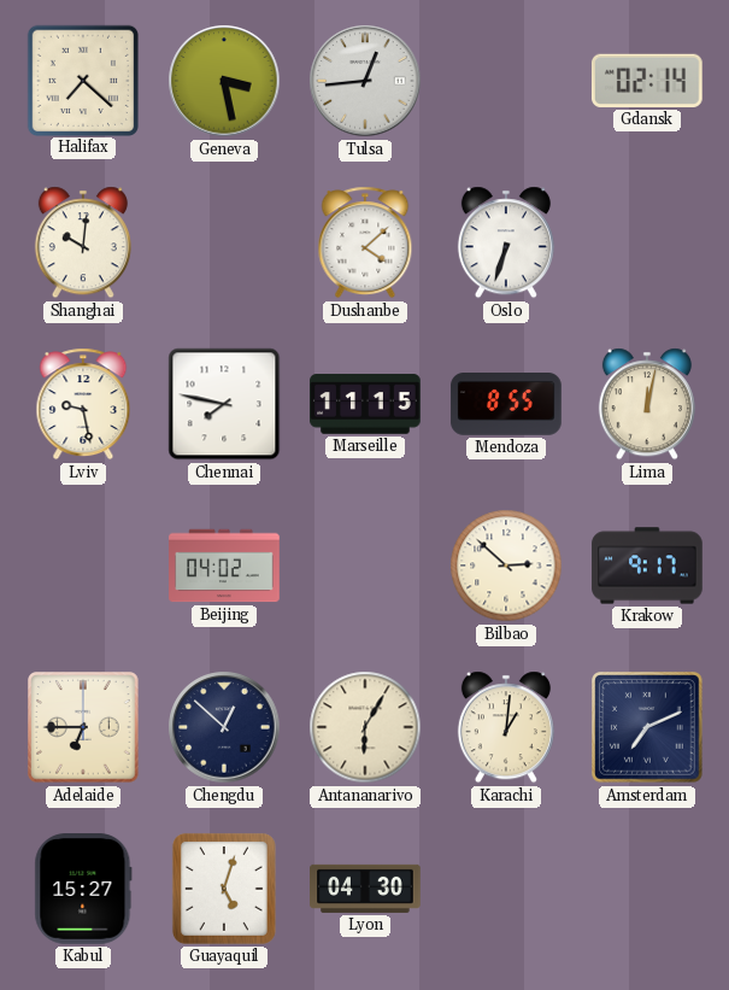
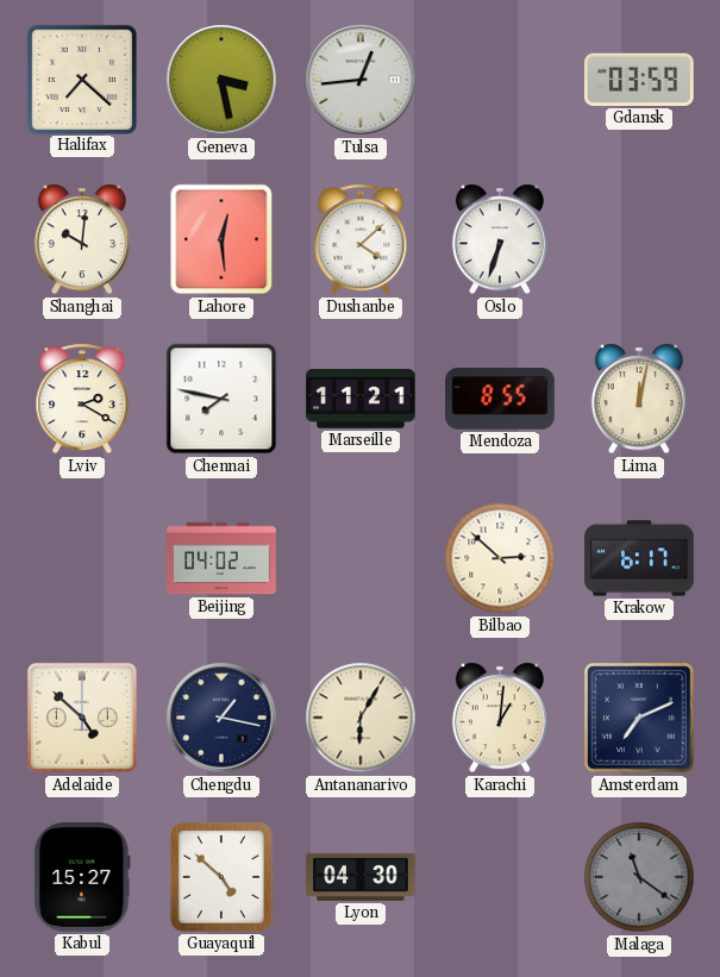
Gdansk: 02:14 -> 03:59 (639, 80)
Lahore: none -> 12:29 (221, 239)
Lviv: 9:28 -> 2:20 (82, 399)
Marseille: 11:15 -> 11:21 (361, 399)
Krakow: 9:17 -> 6:17 (639, 558)
Adelaide: 6:45 -> 4:52 (82, 718)
Chengdu: 12:52 -> 1:17 (221, 718)
Guayaquil: 5:03 -> 4:52 (221, 877)
Malaga: none -> 11:21 (639, 877)
